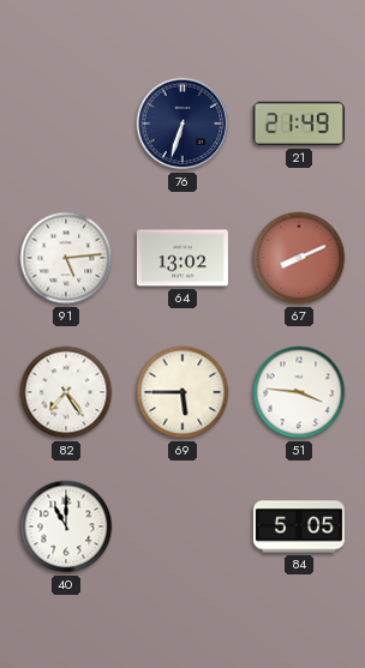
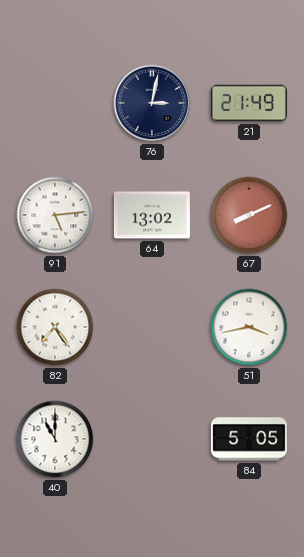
76: 6:33 -> 3:02 (152, 103)
69: 5:45 -> none (182, 392)
51: 3:46 -> 3:43 (249, 327)
